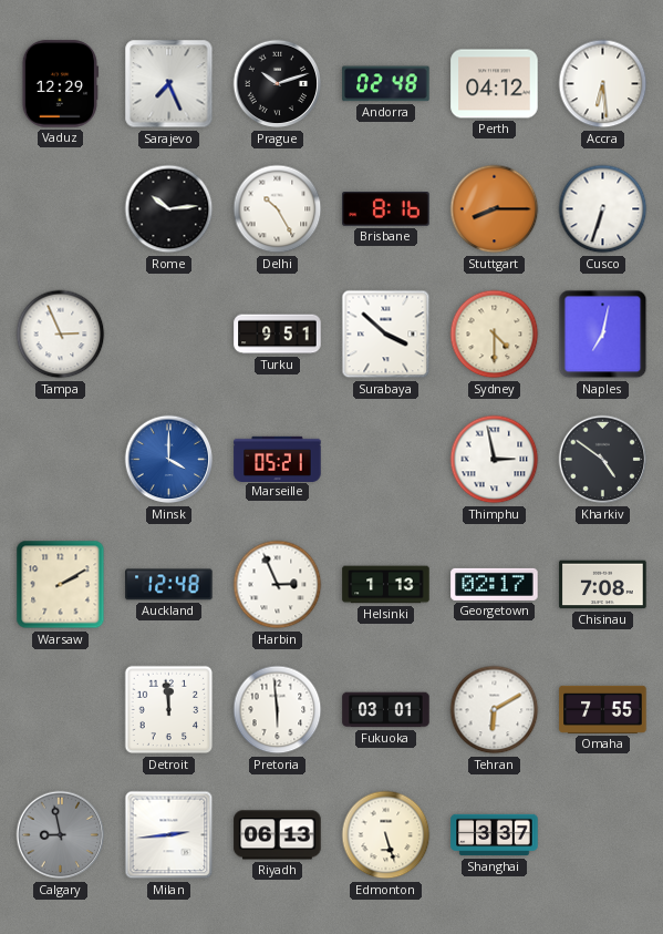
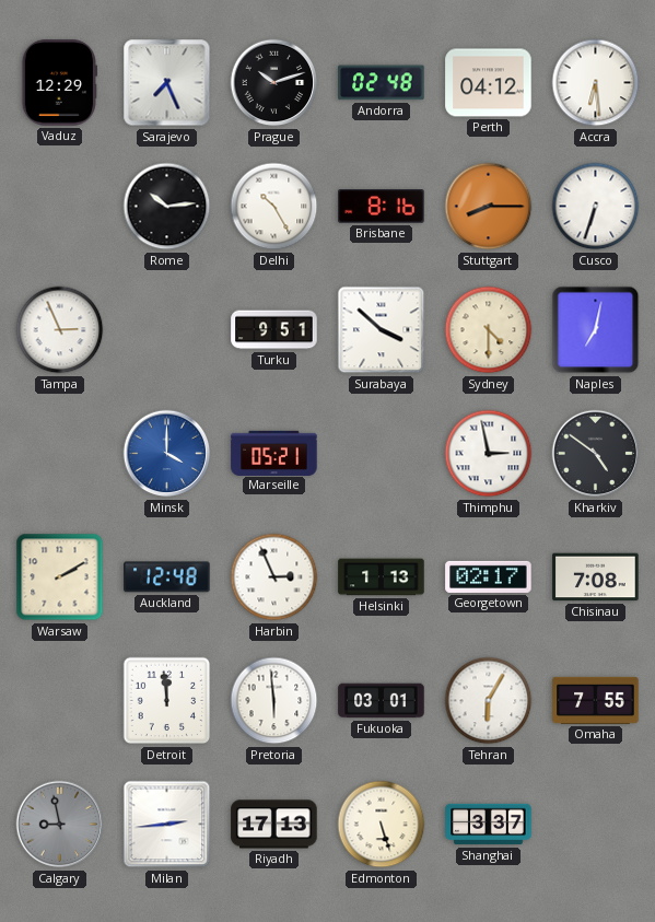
Tehran: 6:10 -> 6:05 (489, 701)
Riyadh: 06:13 -> 17:13 (274, 825)
